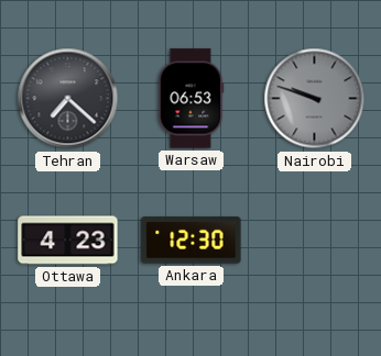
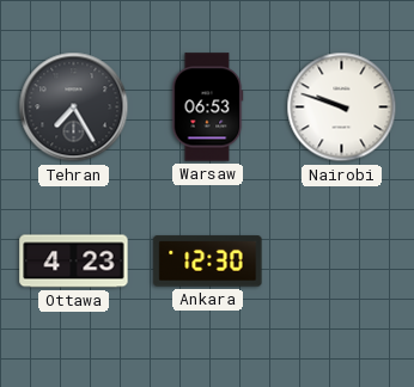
Tehran: 7:22 -> 7:25 (74, 107)
Nairobi dial: grey -> white (342, 107)
